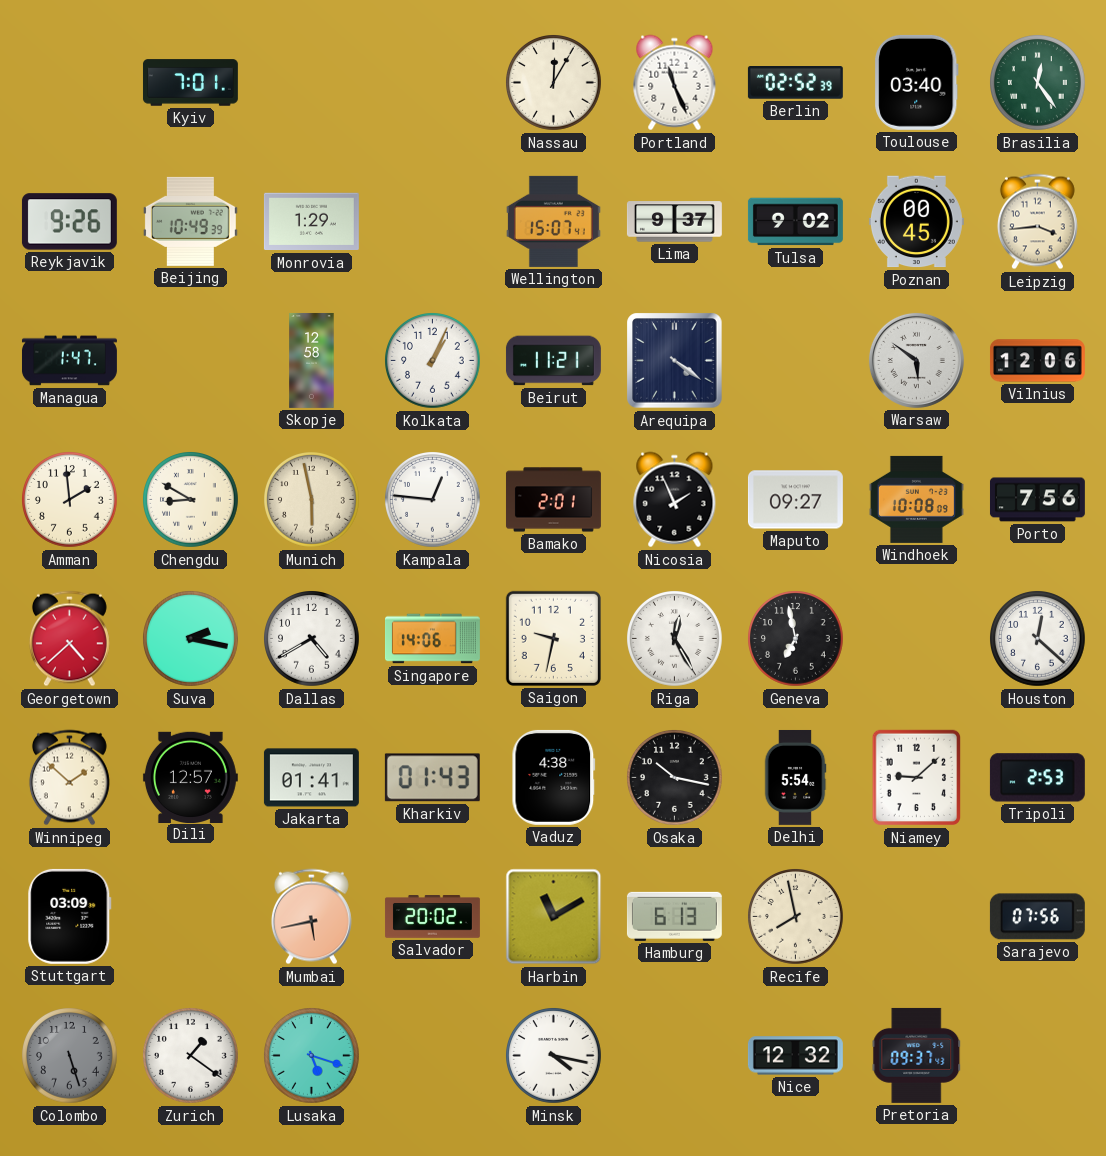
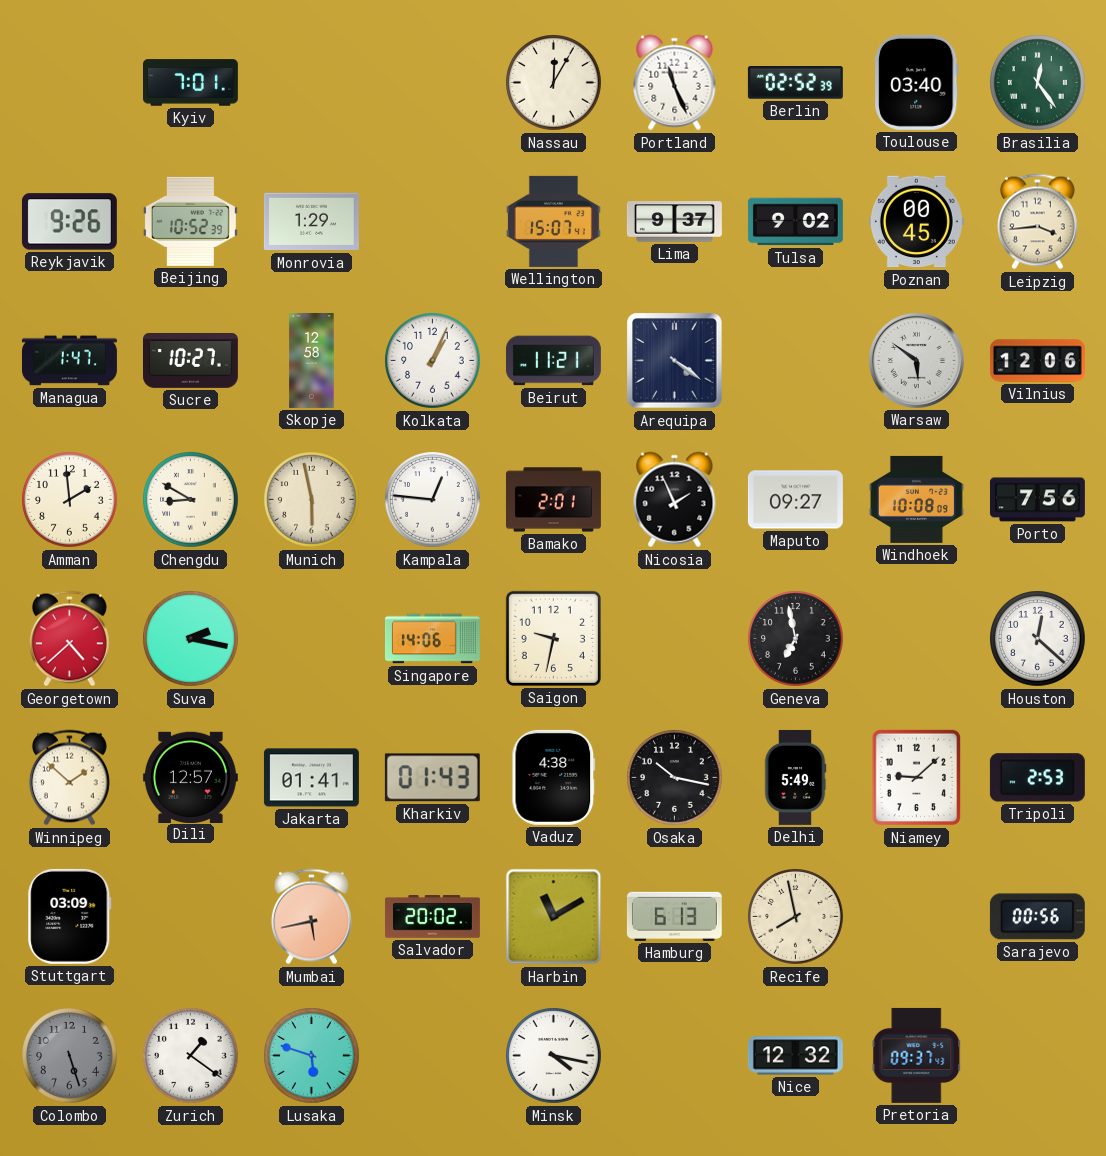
Beijing: 10:49 -> 10:52 (190, 221)
Sucre: none -> 10:27 (190, 360)
Dallas: 4:40 -> none (312, 639)
Riga: 12:25 -> none (675, 639)
Delhi: 5:54 -> 5:49 (795, 777)
Sarajevo: 07:56 -> 00:56 (1037, 917)
Lusaka: 5:18 -> 5:48 (312, 1056)
